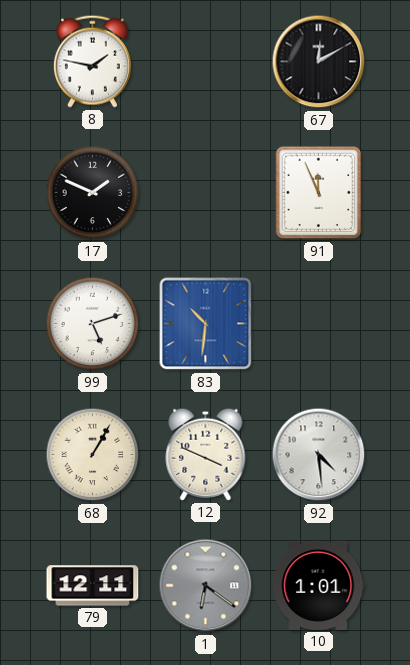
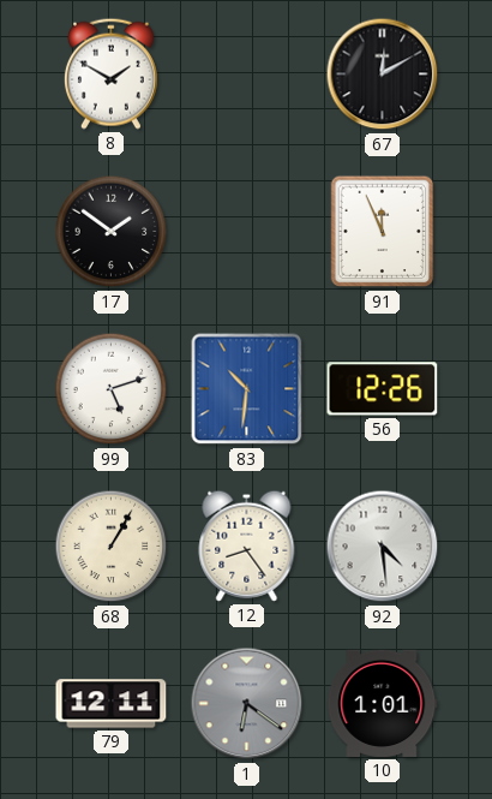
8: 1:47 -> 1:50 (110, 73)
17: 1:49 -> 1:51 (112, 232)
56: none -> 12:26 (383, 389)
12: 3:49 -> 8:24 (247, 545)
